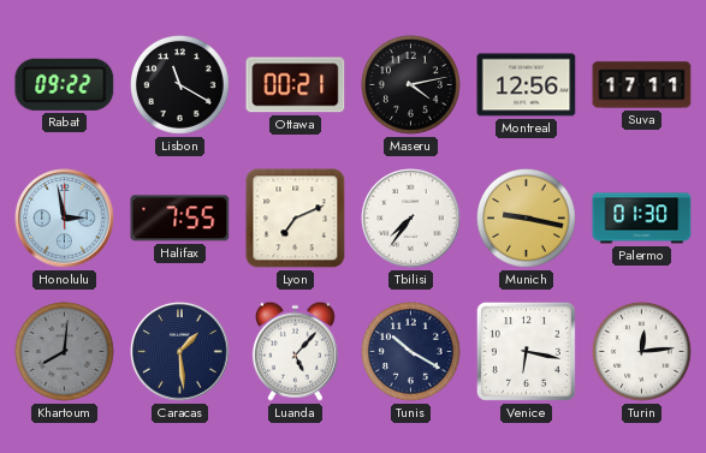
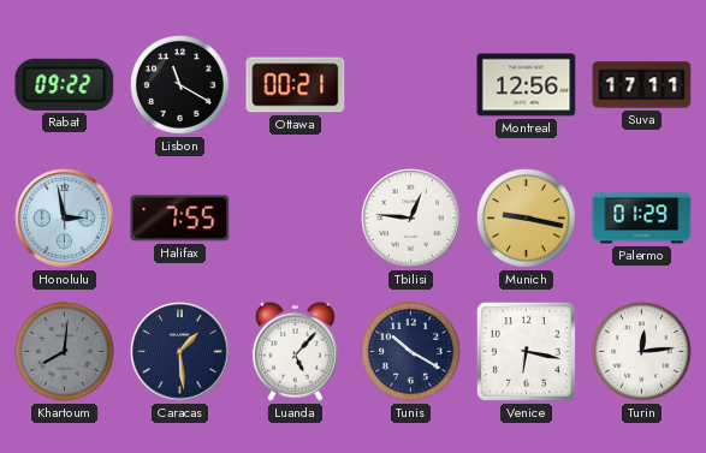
Maseru: 4:13 -> none (411, 85)
Lyon: 7:11 -> none (296, 219)
Tbilisi: 7:36 -> 12:46 (411, 219)
Palermo: 01:30 -> 01:29 (642, 219)
